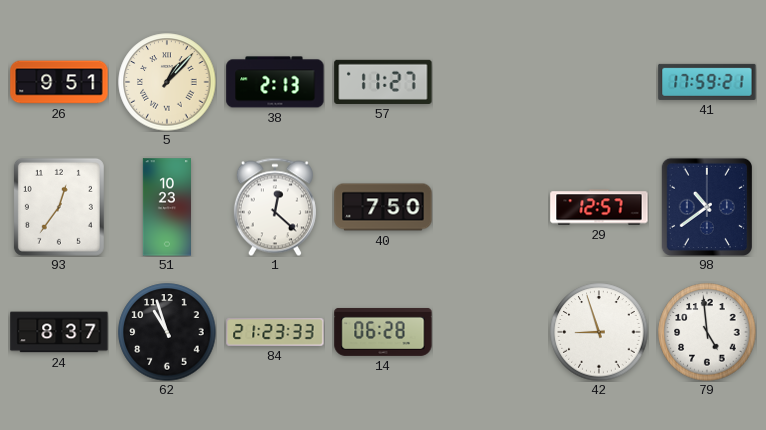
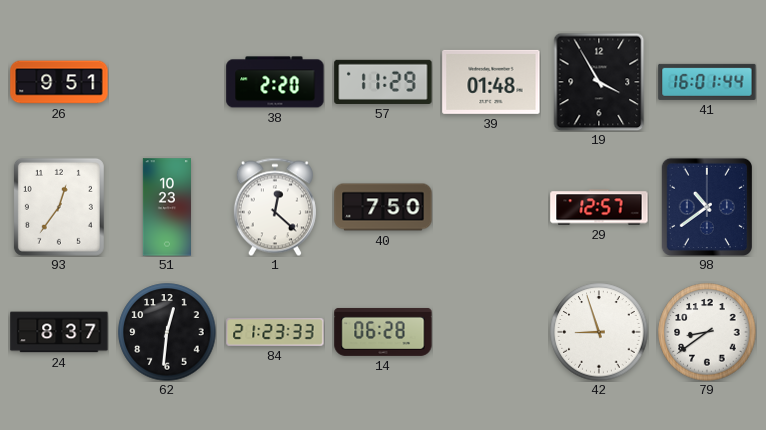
5: 1:07 -> none (167, 82)
38: 2:13 -> 2:20 (275, 82)
57: 11:27 -> 11:29 (383, 82)
39: none -> 01:48 (491, 82)
19: none -> 3:55 (599, 82)
41: 17:59 -> 16:01 (707, 82)
62: 10:57 -> 12:31 (167, 332)
79: 4:59 -> 8:39 (707, 332)
